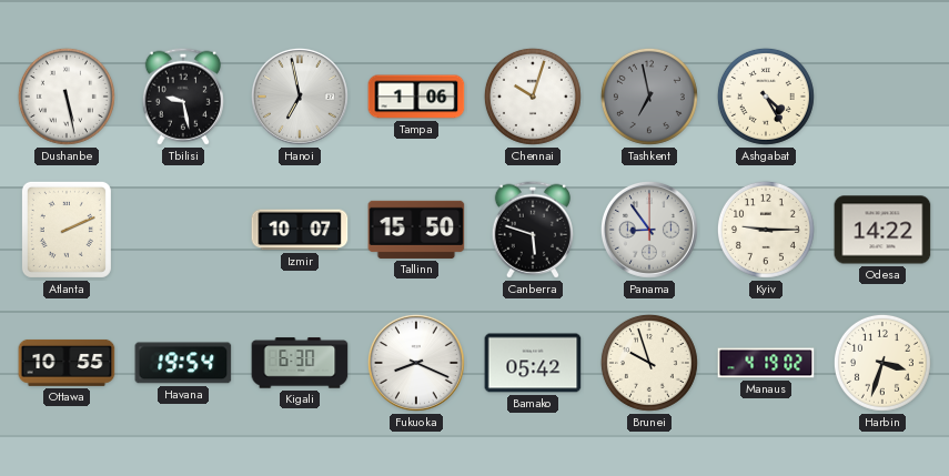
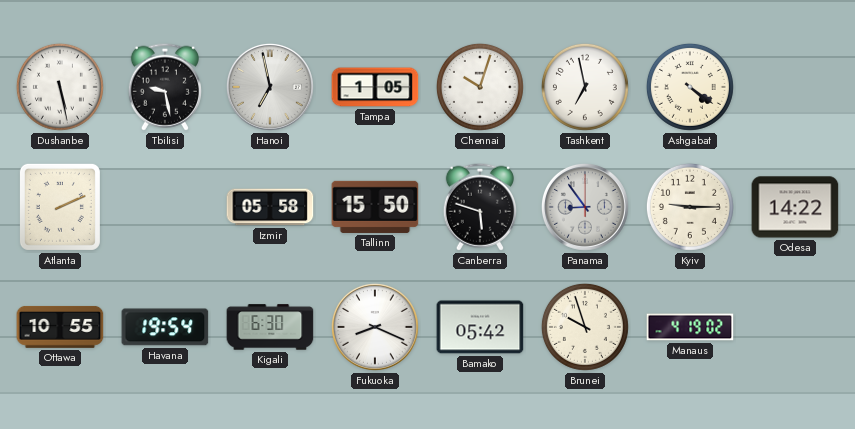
Tampa: 1:06 -> 1:05 (375, 87)
Tashkent dial: grey -> white (585, 87)
Ashgabat: 4:25 -> 4:21 (690, 87)
Izmir: 10:07 -> 05:58 (270, 207)
Harbin: 3:33 -> none (882, 363)
